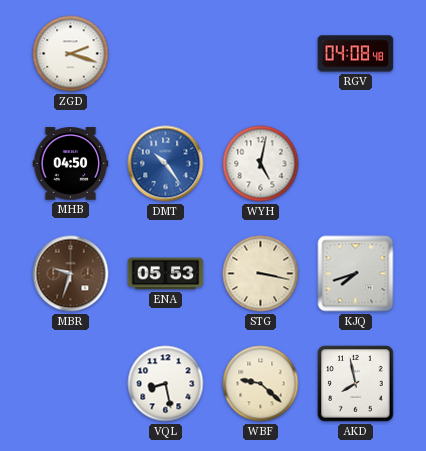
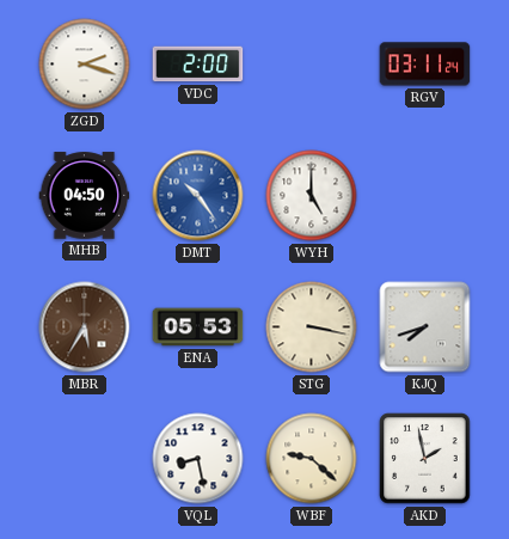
VDC: none -> 2:00 (198, 65)
RGV: 04:08 -> 03:11 (425, 65)
WYH: 5:02 -> 5:00 (312, 196)
MBR: 9:33 -> 5:35 (85, 327)
AKD: 7:58 -> 1:58 (425, 459)
